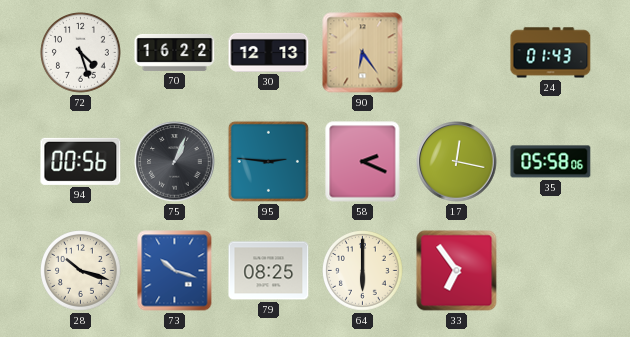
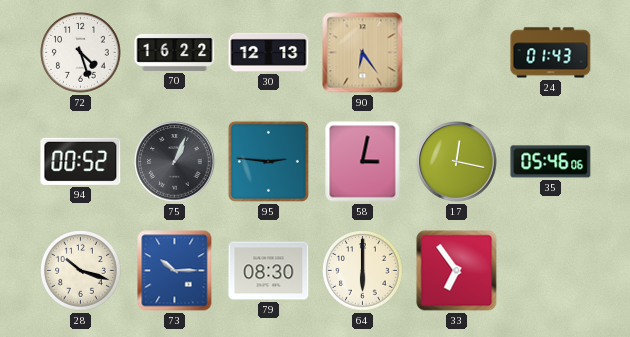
94: 00:56 -> 00:52 (81, 161)
58: 2:19 -> 3:02 (363, 162)
35: 05:58 -> 05:46 (551, 162)
73: 10:18 -> 10:15 (175, 271)
79: 08:25 -> 08:30 (269, 271)
